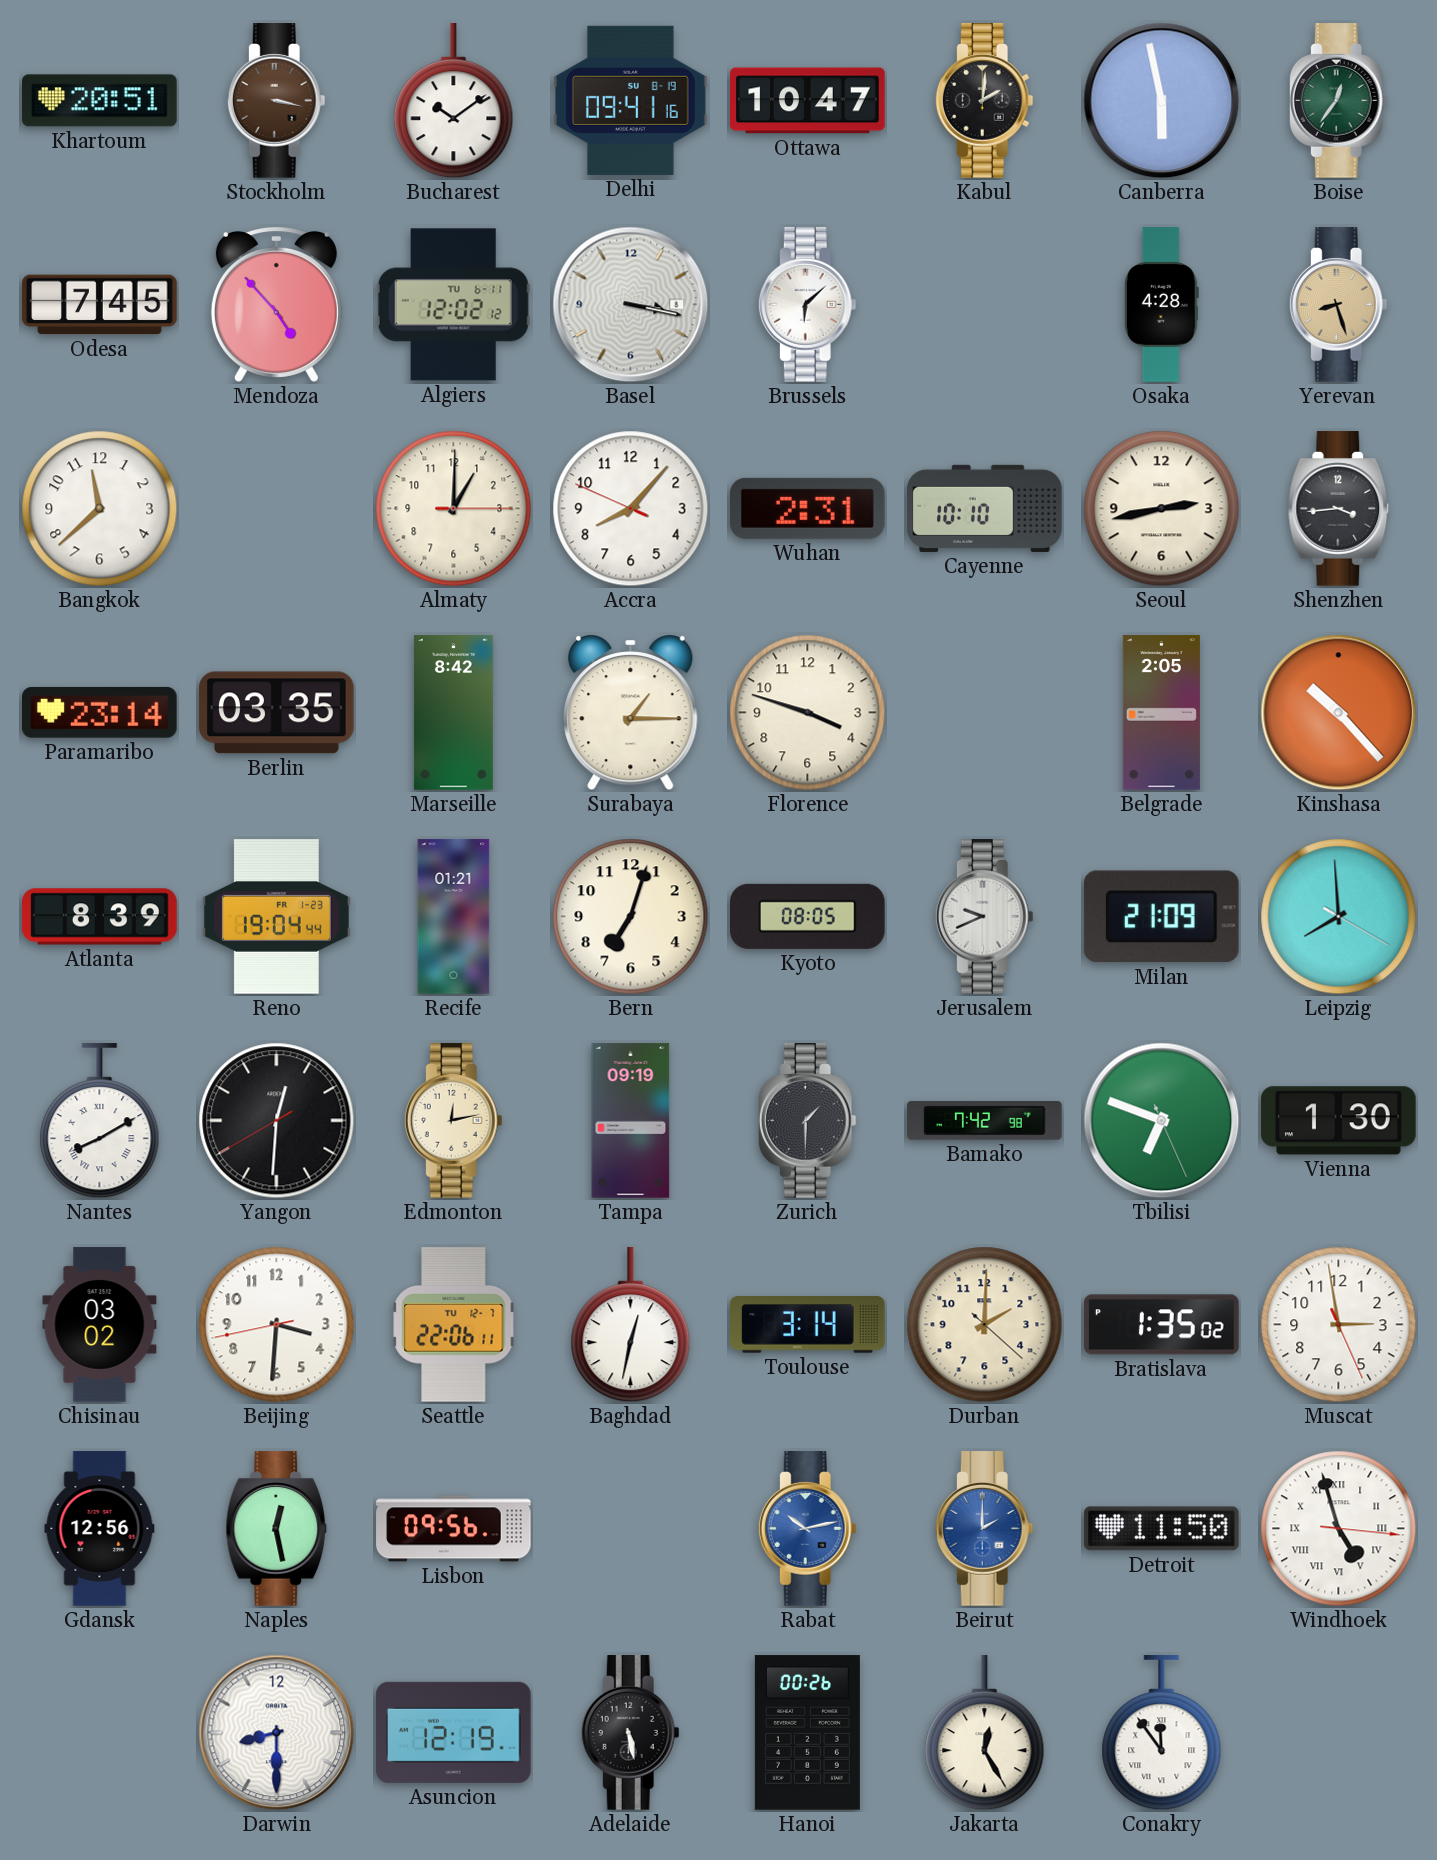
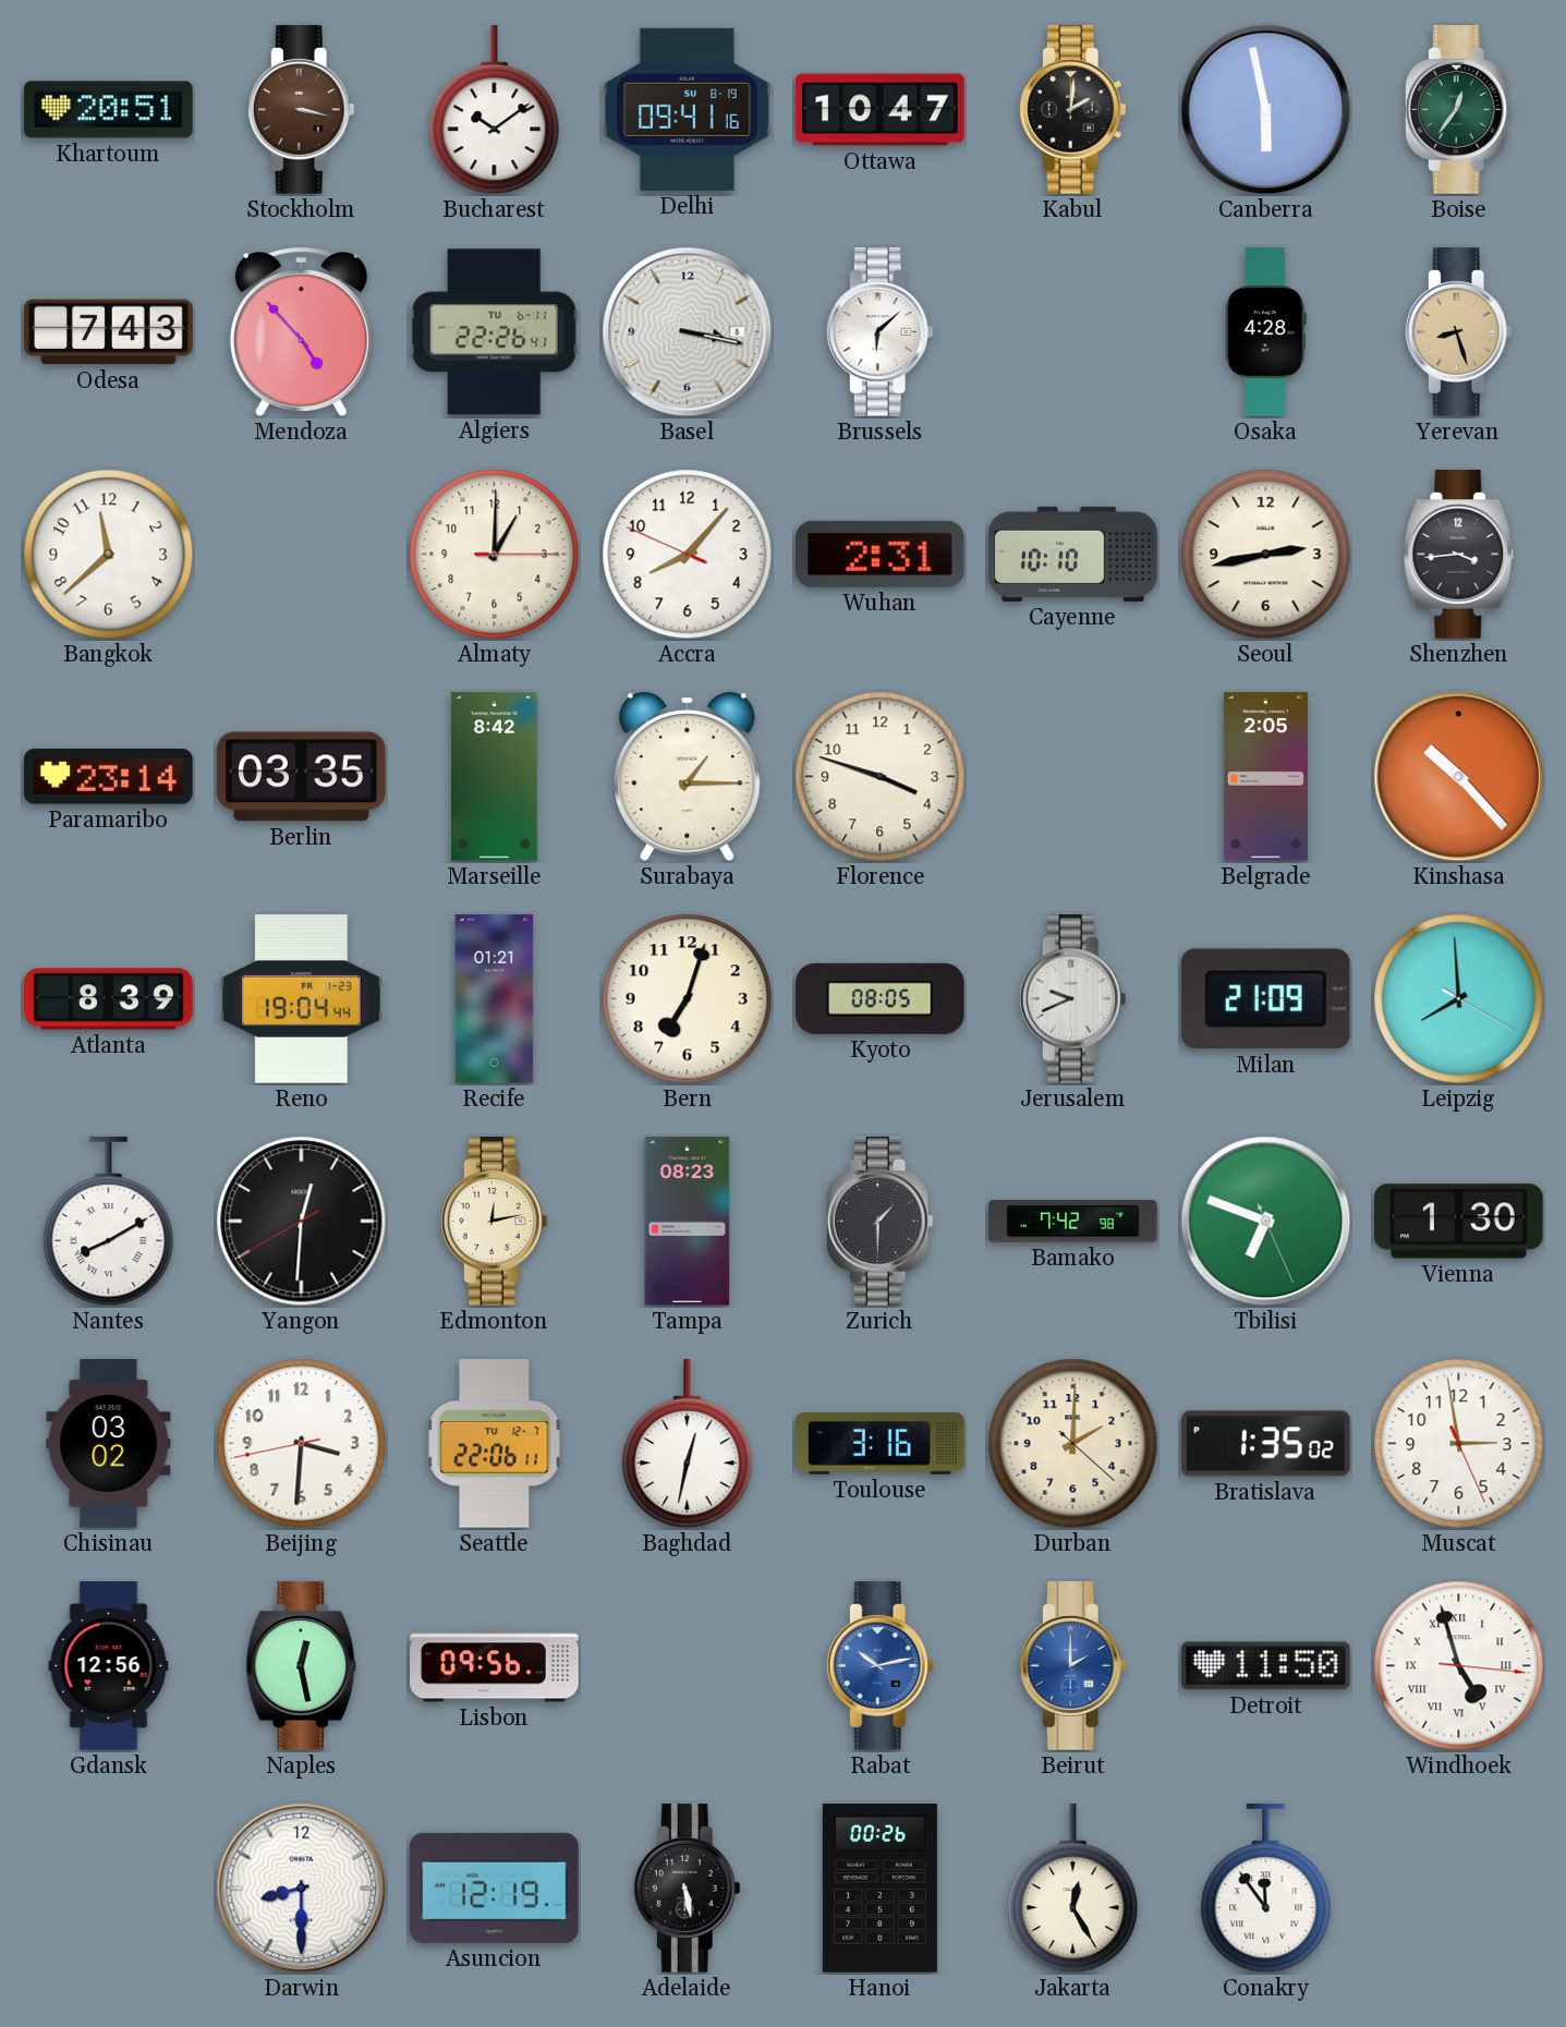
Odesa: 7:45 -> 7:43 (109, 332)
Algiers: 12:02 -> 22:26 (494, 332)
Tampa: 09:19 -> 08:23 (688, 1222)
Toulouse: 3:14 -> 3:16 (881, 1444)
